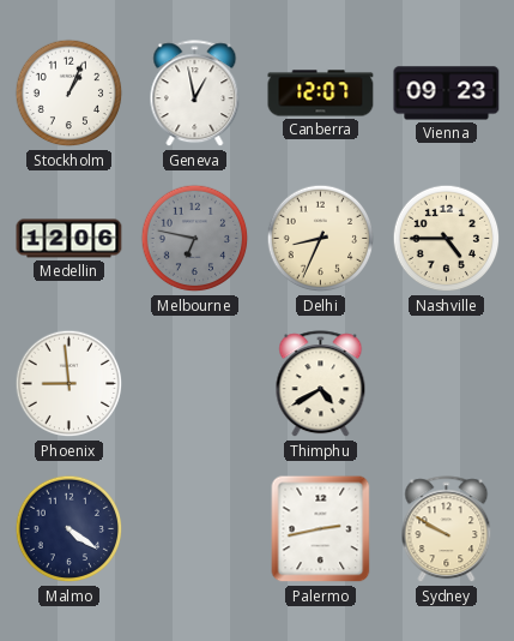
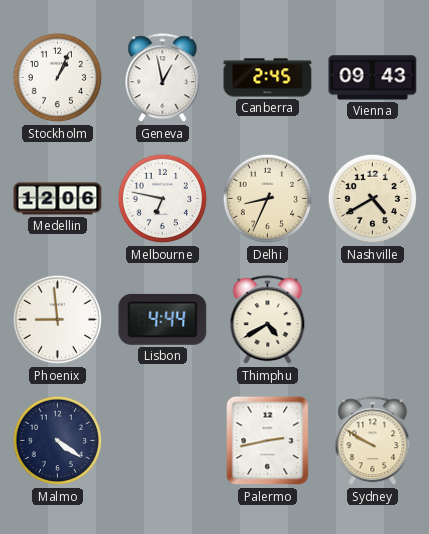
Canberra: 12:07 -> 2:45 (268, 78)
Vienna: 09:23 -> 09:43 (373, 78)
Melbourne dial: grey -> white (163, 199)
Nashville: 4:45 -> 4:40 (373, 199)
Lisbon: none -> 4:44 (163, 319)
